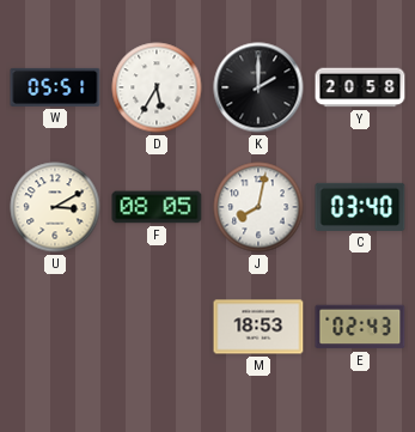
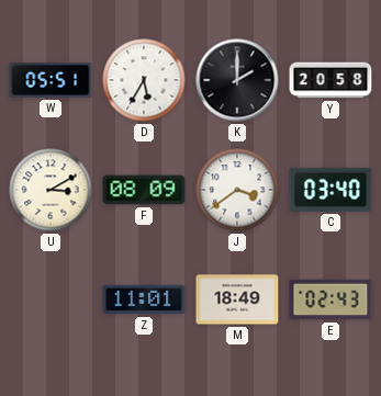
F: 08:05 -> 08:09 (144, 190)
J: 8:02 -> 3:39 (237, 190)
Z: none -> 11:01 (144, 299)
M: 18:53 -> 18:49 (237, 299)
